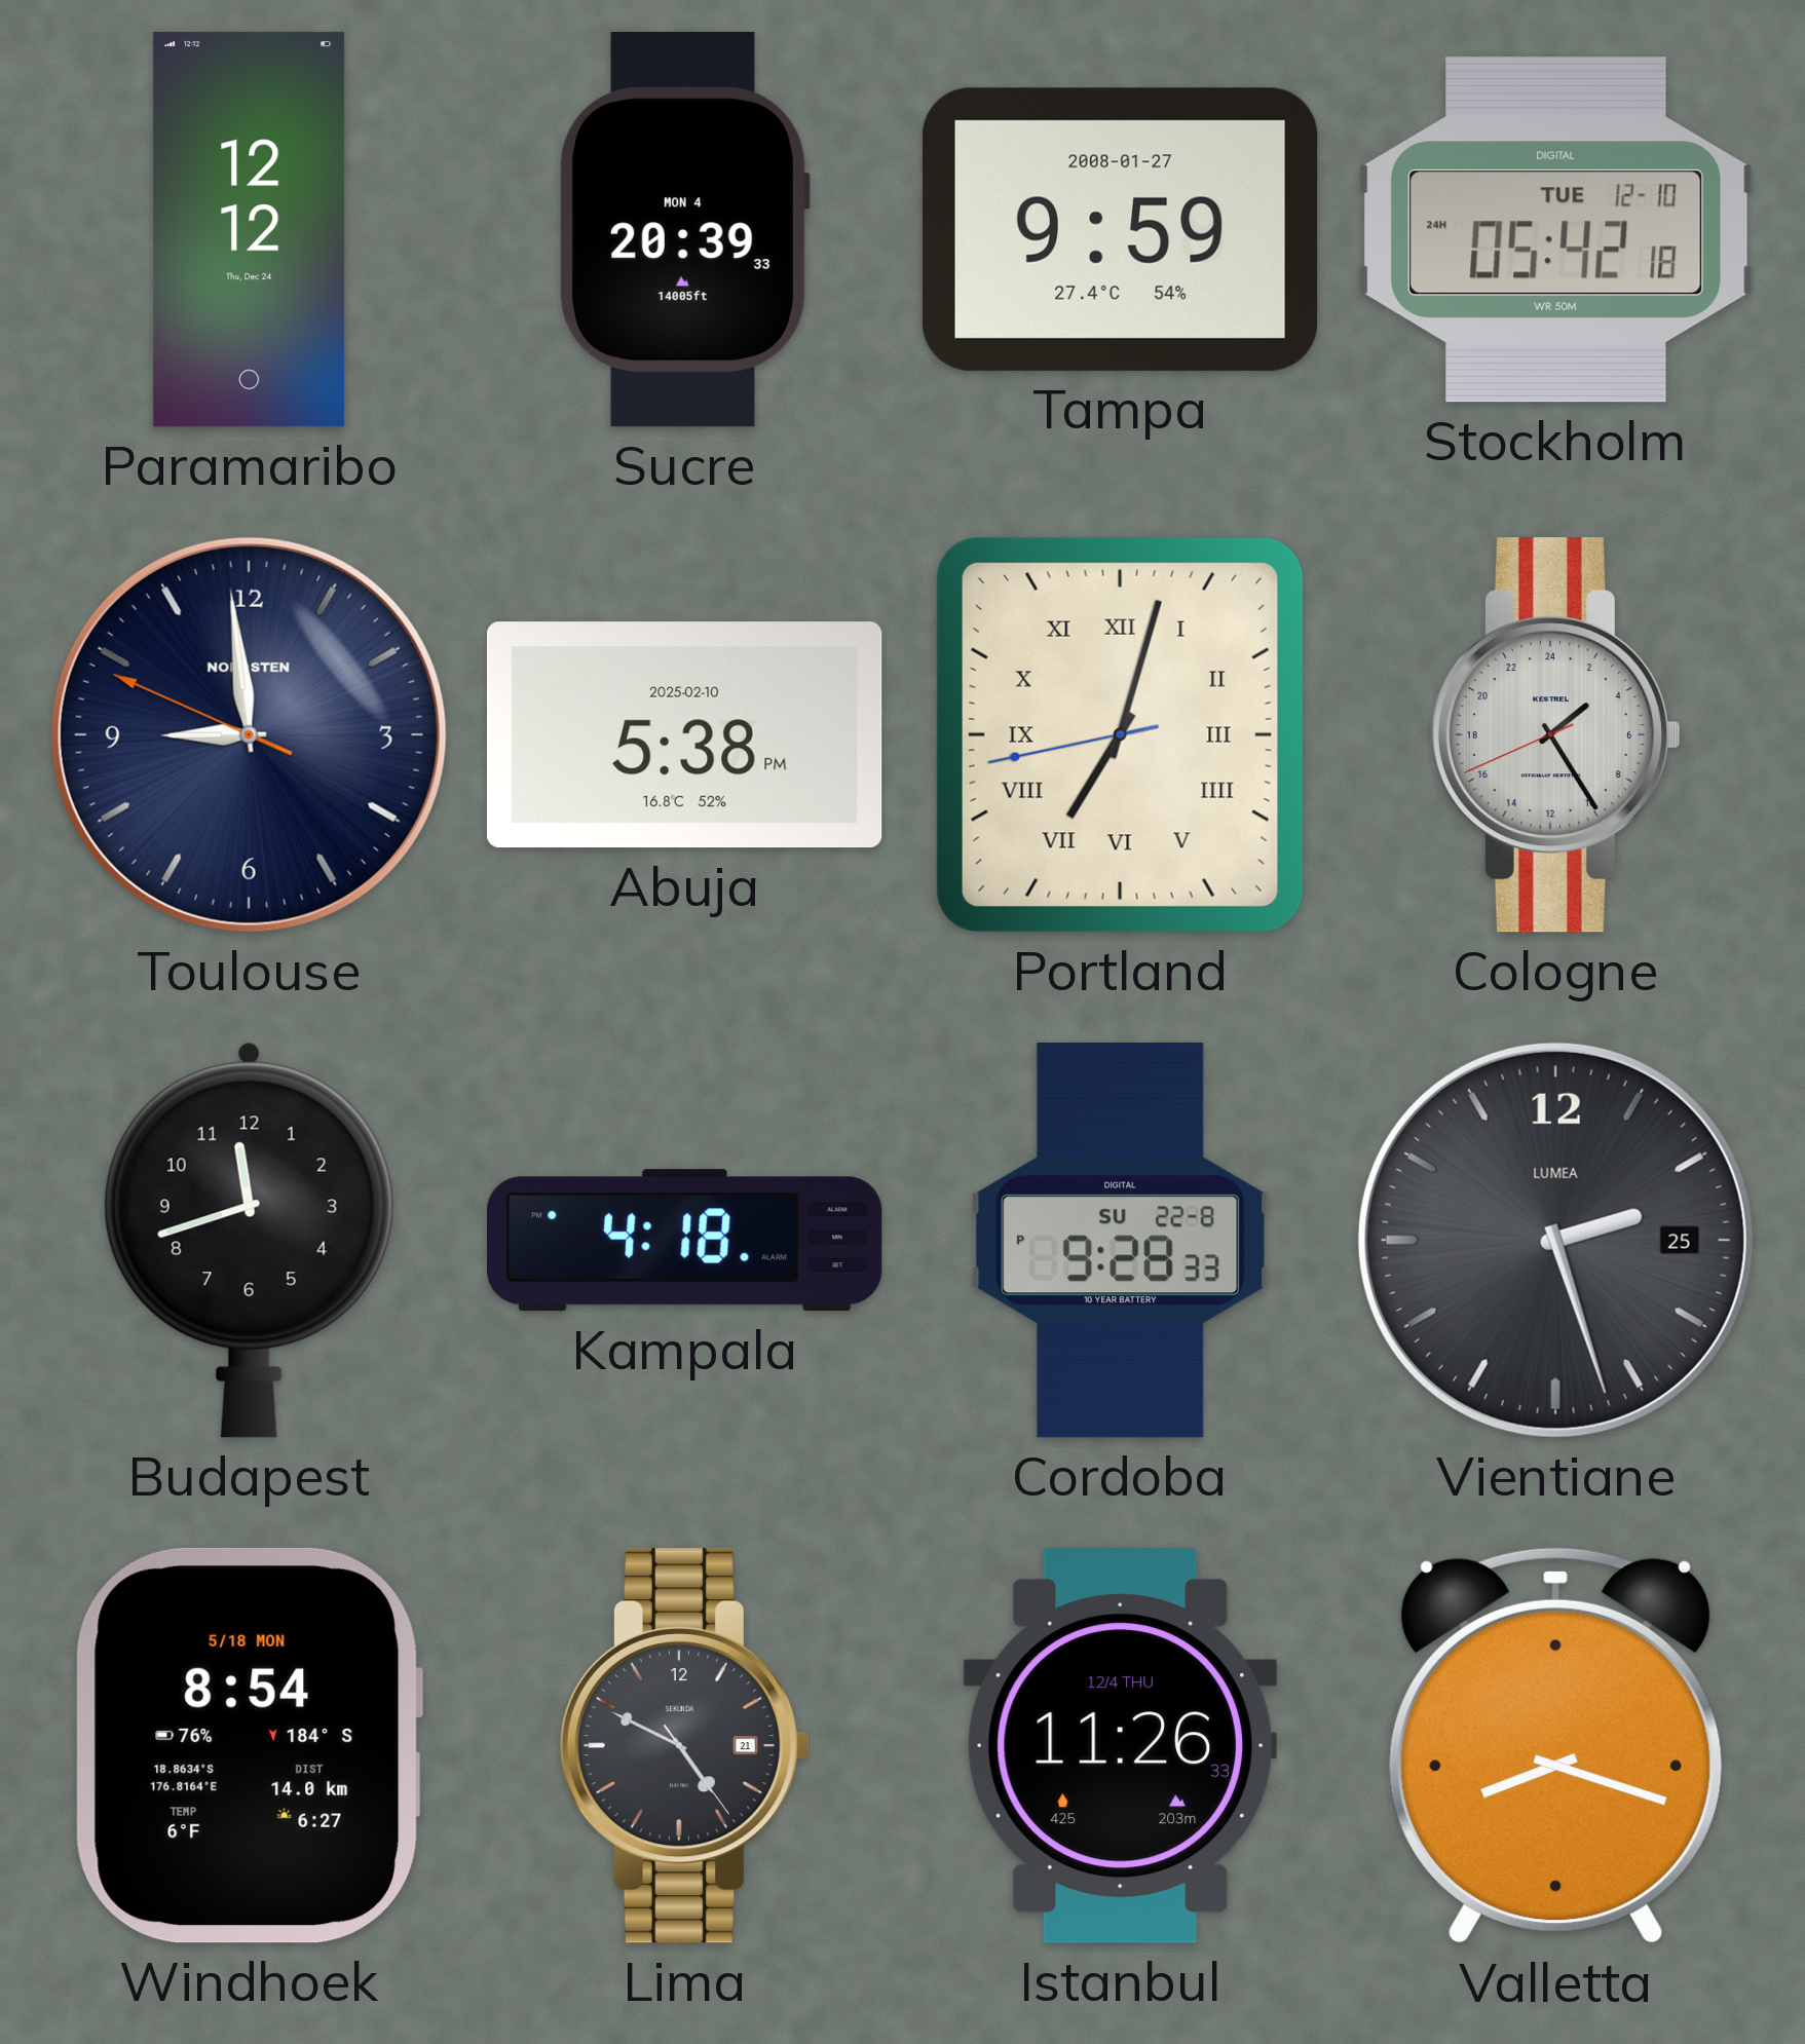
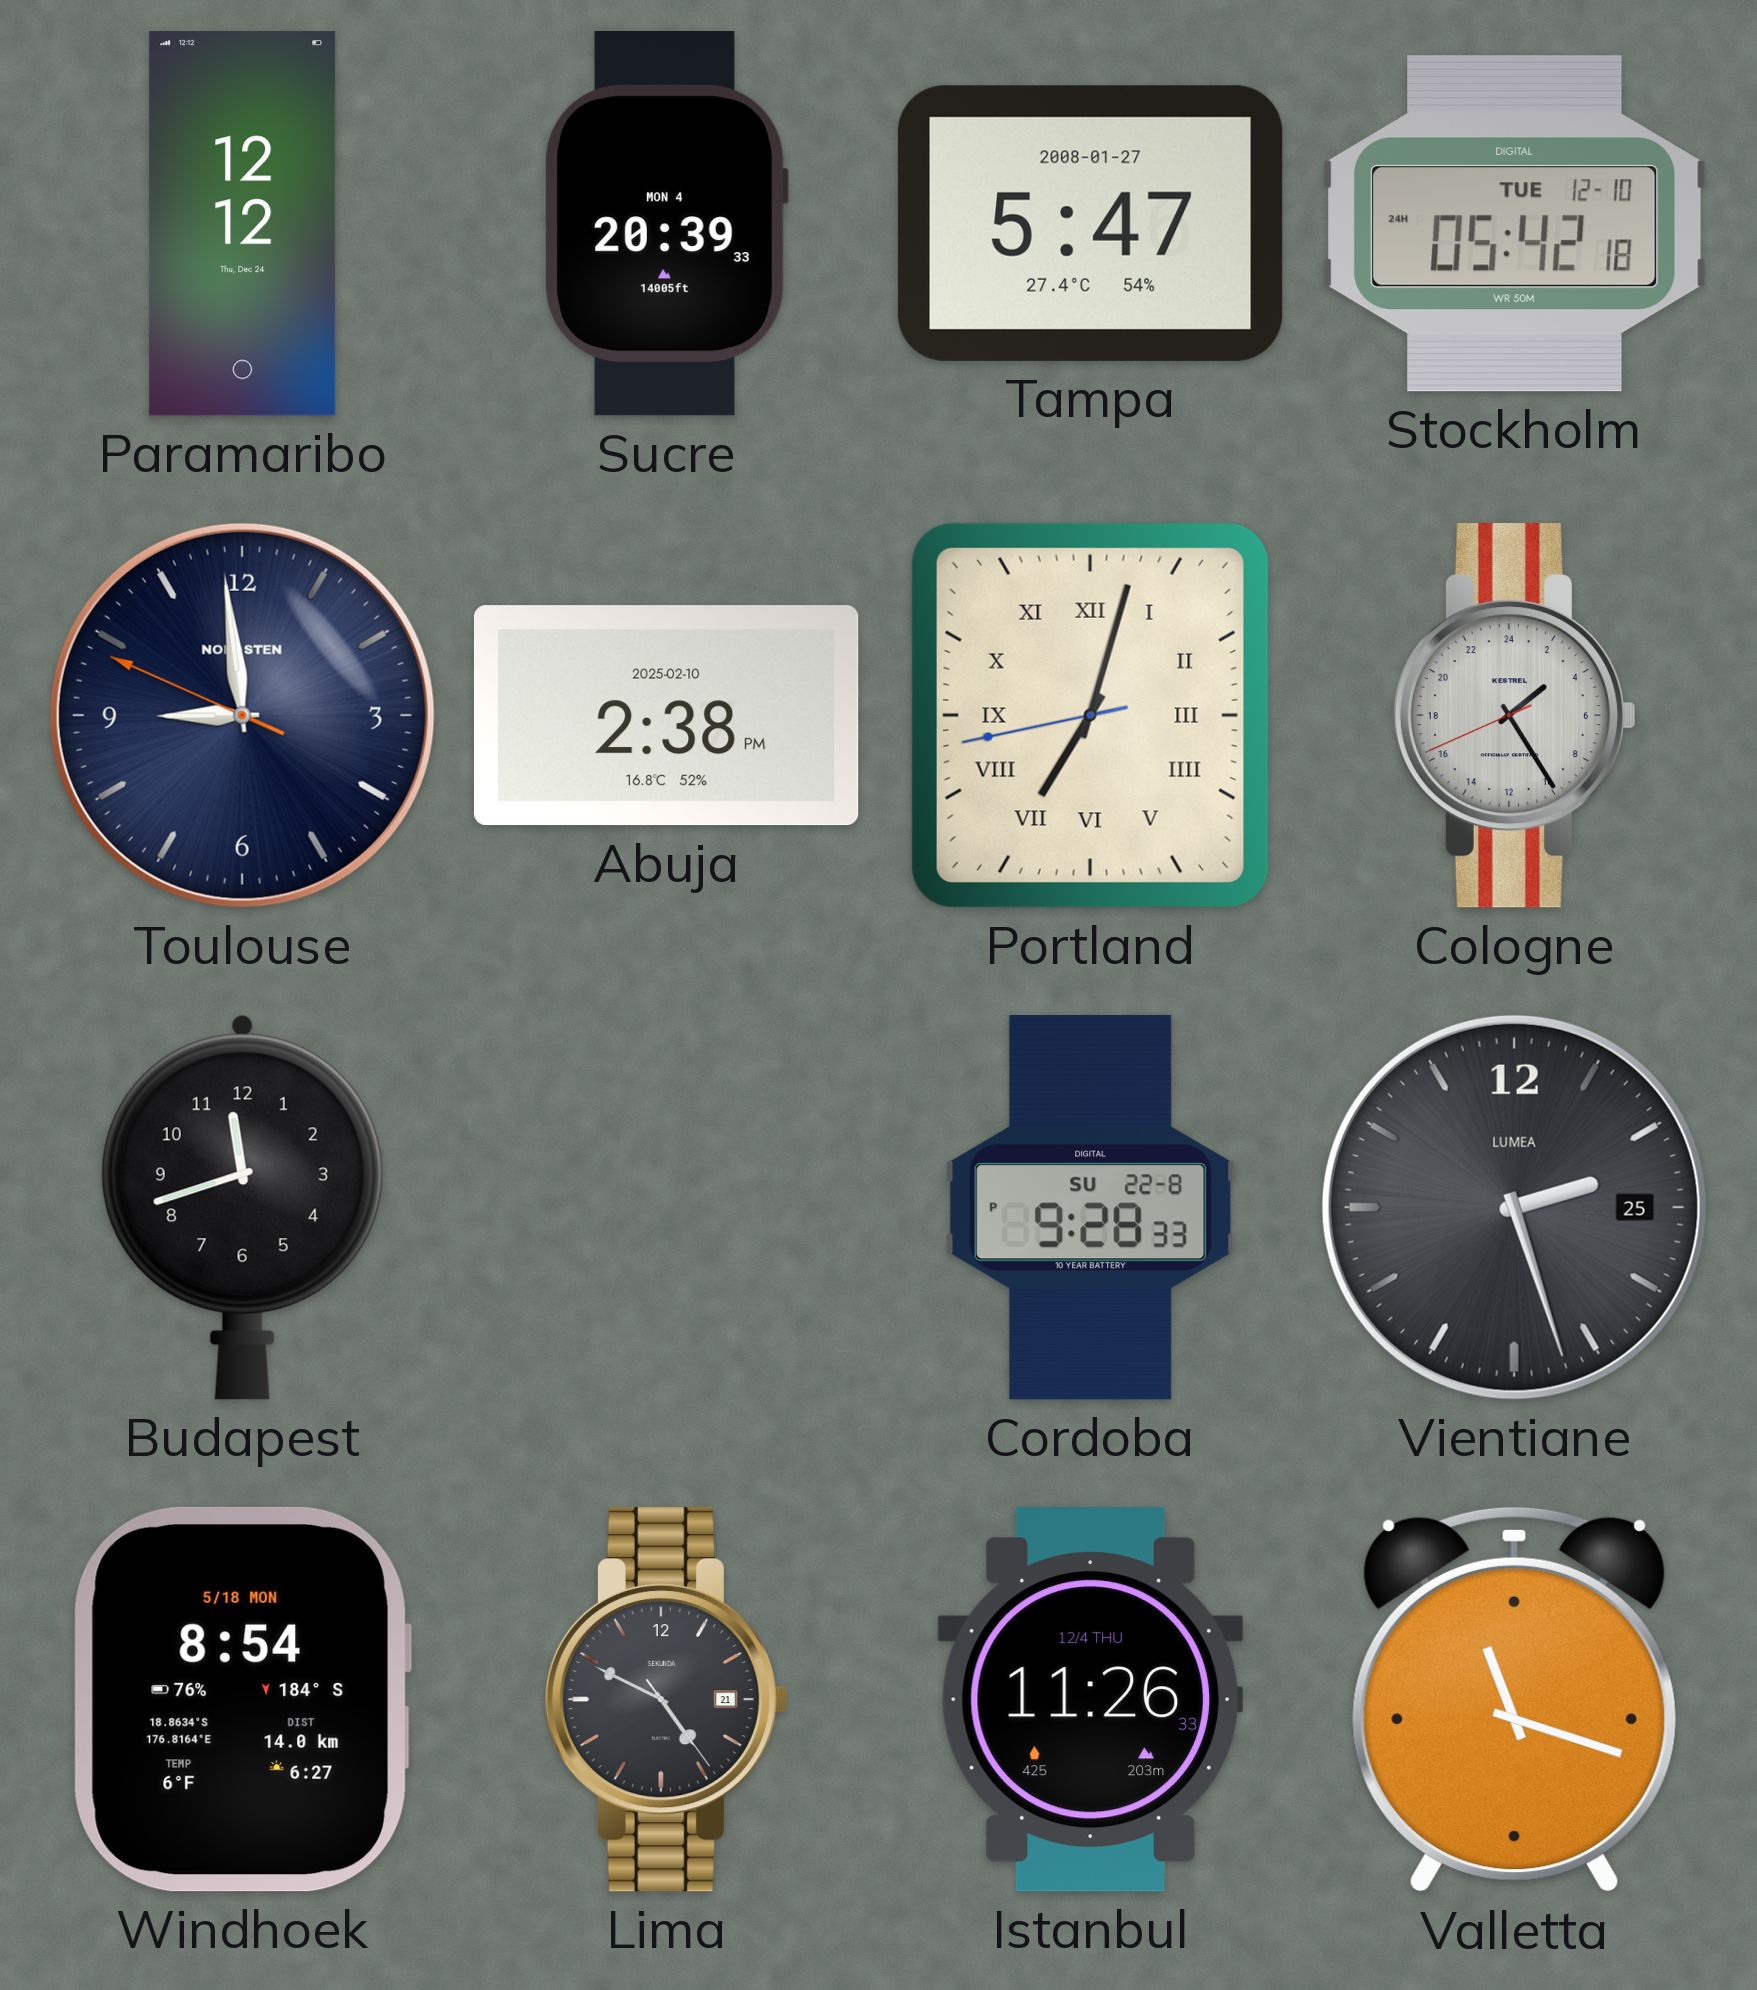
Tampa: 9:59 -> 5:47 (1090, 223)
Abuja: 5:38 -> 2:38 (666, 716)
Kampala: 4:18 -> none (685, 1241)
Valletta: 8:18 -> 11:18 (1514, 1700)
